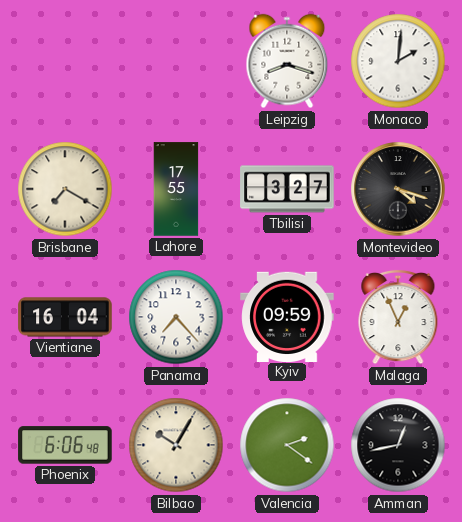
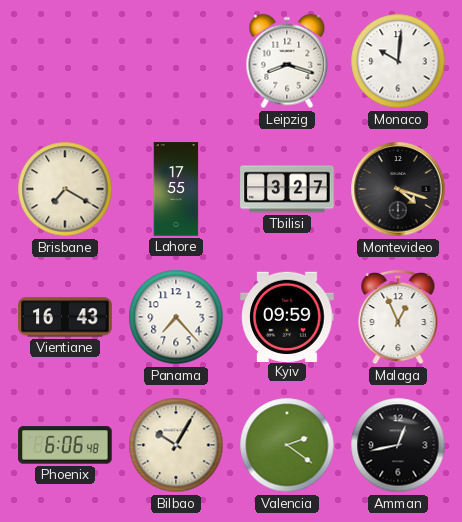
Monaco: 2:01 -> 10:01 (398, 61)
Vientiane: 16:04 -> 16:43 (65, 317)
